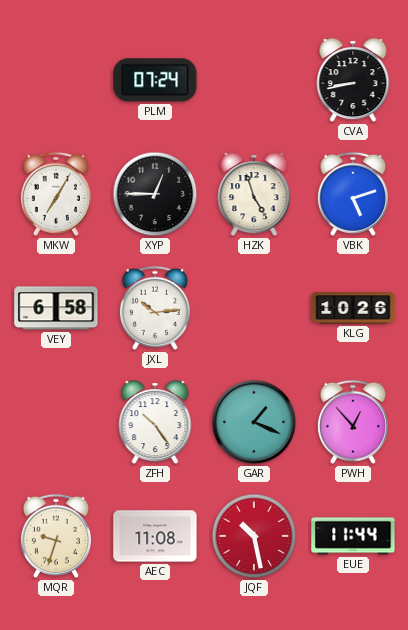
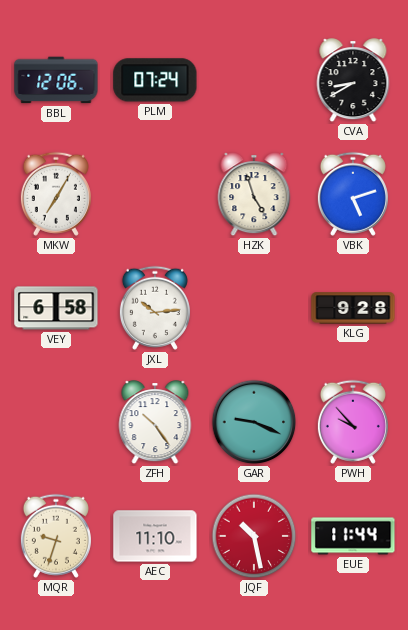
BBL: none -> 12:06 (56, 80)
CVA: 8:43 -> 8:40 (353, 81)
XYP: 12:45 -> none (155, 194)
KLG: 10:26 -> 9:28 (353, 308)
GAR: 1:19 -> 9:19 (254, 422)
PWH: 12:53 -> 9:53 (353, 422)
AEC: 11:08 -> 11:10 (155, 536)
